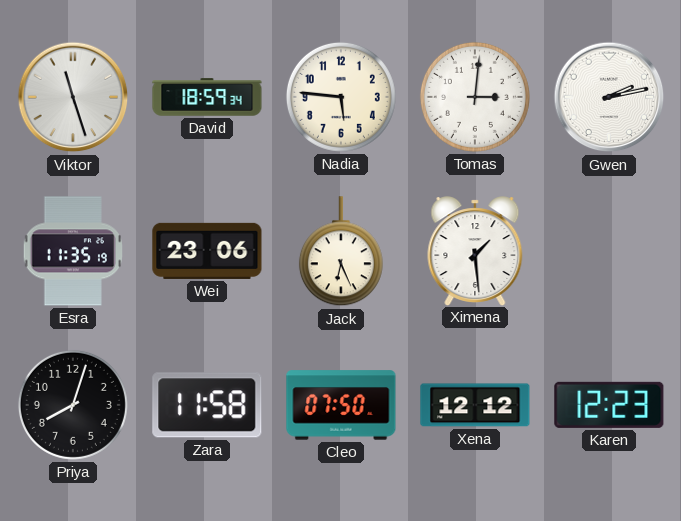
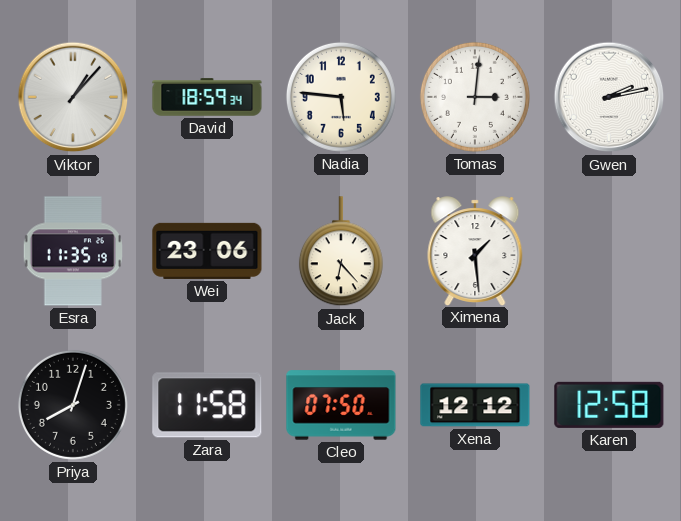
Viktor: 11:27 -> 1:07 (73, 97)
Jack: 6:26 -> 6:23 (341, 252)
Karen: 12:23 -> 12:58 (609, 405)
